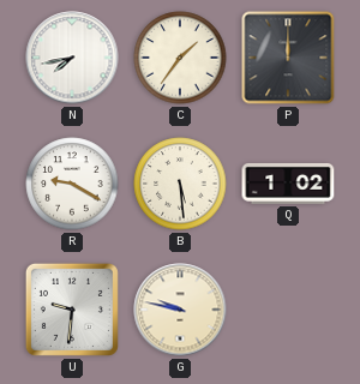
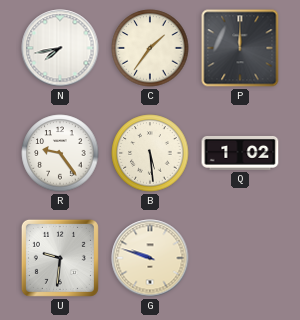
R: 9:20 -> 9:24 (60, 153)
G: 9:47 -> 9:48 (150, 258)
